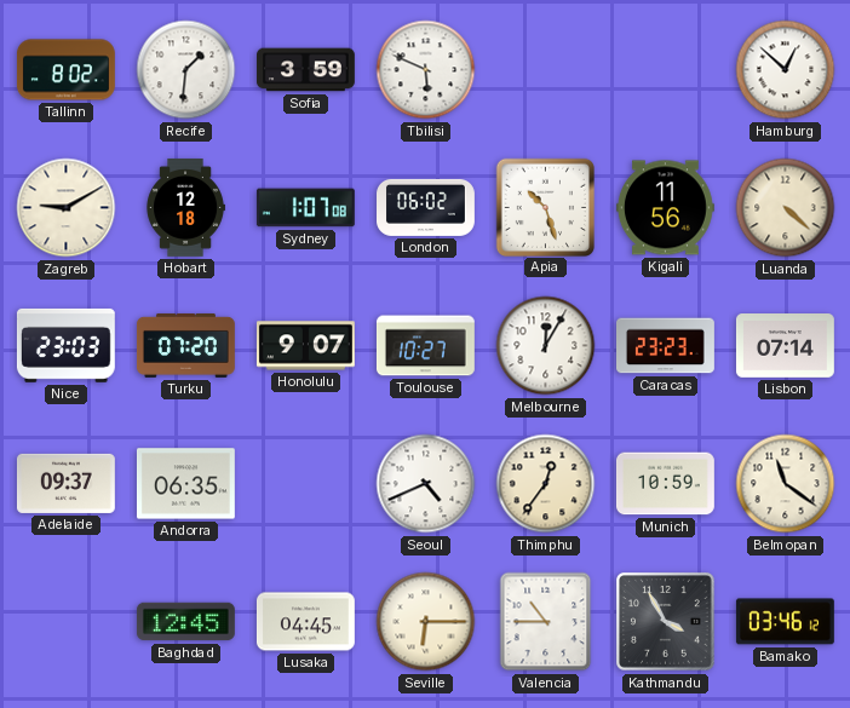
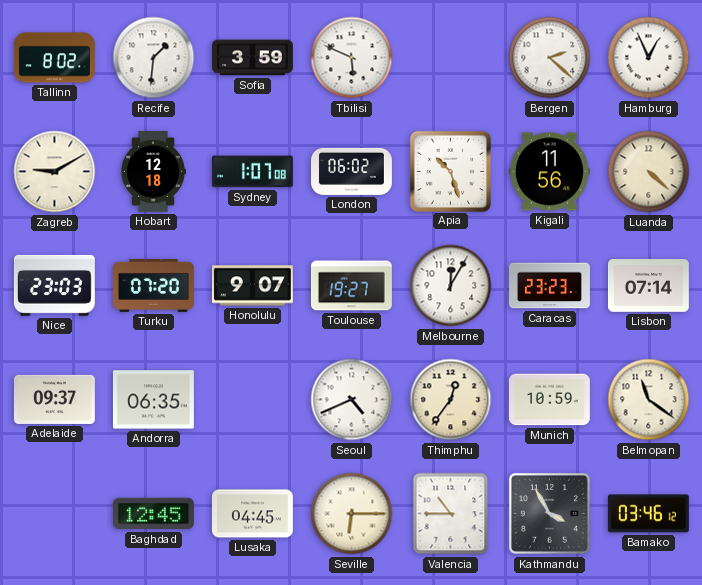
Bergen: none -> 2:22 (550, 58)
Hamburg: 12:52 -> 12:56 (649, 58)
Toulouse: 10:27 -> 19:27 (351, 286)
